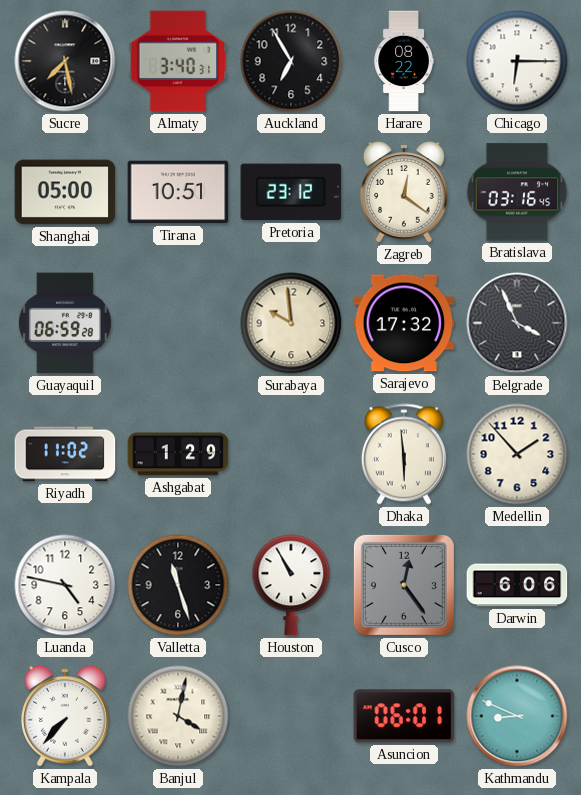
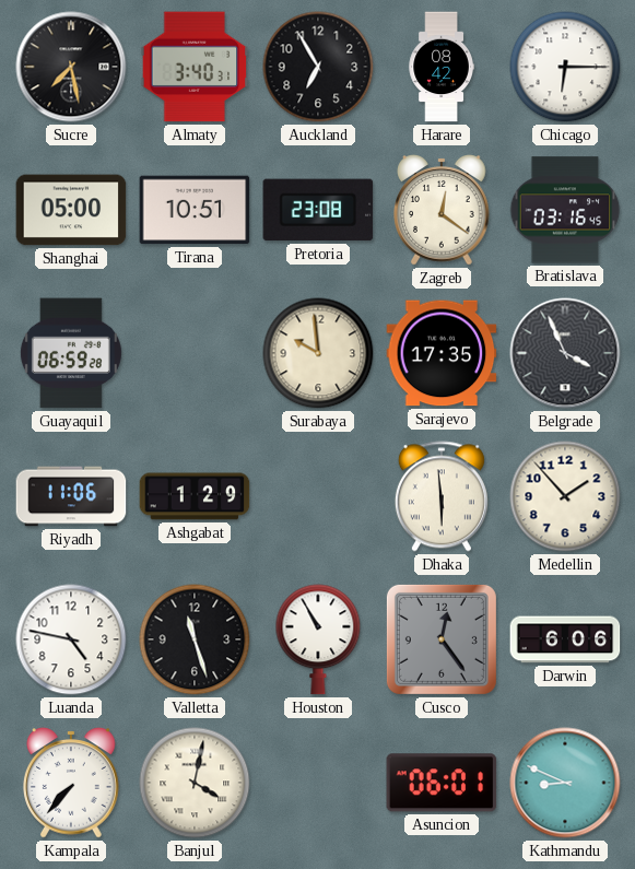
Harare: 08:22 -> 08:42 (442, 67)
Pretoria: 23:12 -> 23:08 (318, 210)
Sarajevo: 17:32 -> 17:35 (442, 353)
Riyadh: 11:02 -> 11:06 (71, 496)
